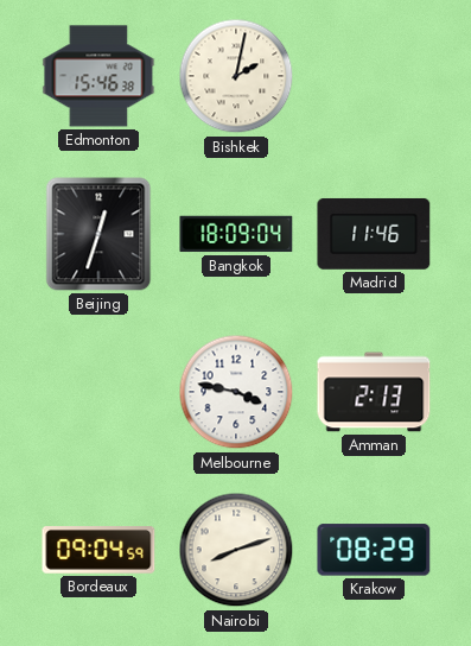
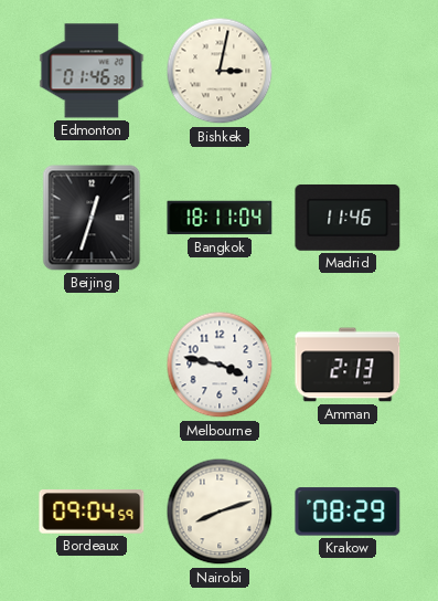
Edmonton: 15:46 -> 01:46 (92, 71)
Bishkek: 2:02 -> 3:02 (220, 71)
Bangkok: 18:09 -> 18:11 (220, 218)
